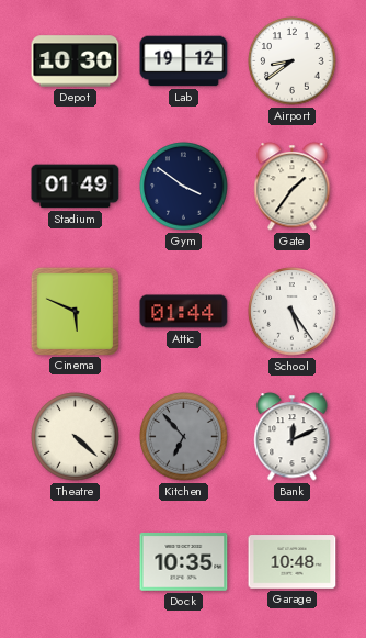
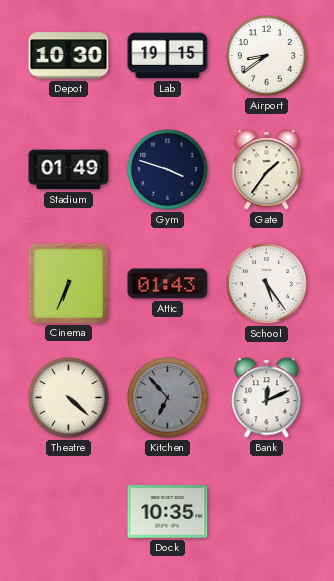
Lab: 19:12 -> 19:15 (168, 56)
Gym: 3:51 -> 3:48 (168, 170)
Cinema: 5:49 -> 6:34 (68, 283)
Attic: 01:44 -> 01:43 (168, 284)
Garage: 10:48 -> none (293, 562)
